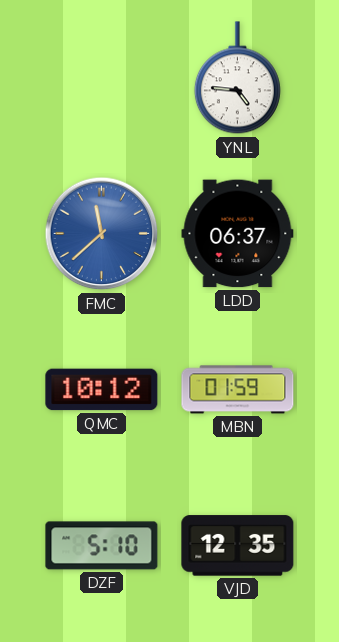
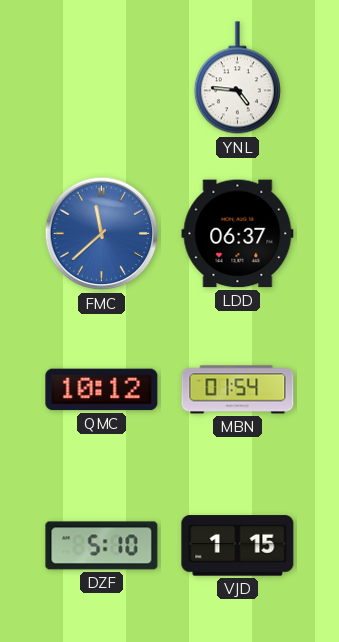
MBN: 01:59 -> 01:54 (238, 390)
VJD: 12:35 -> 1:15 (238, 546)
